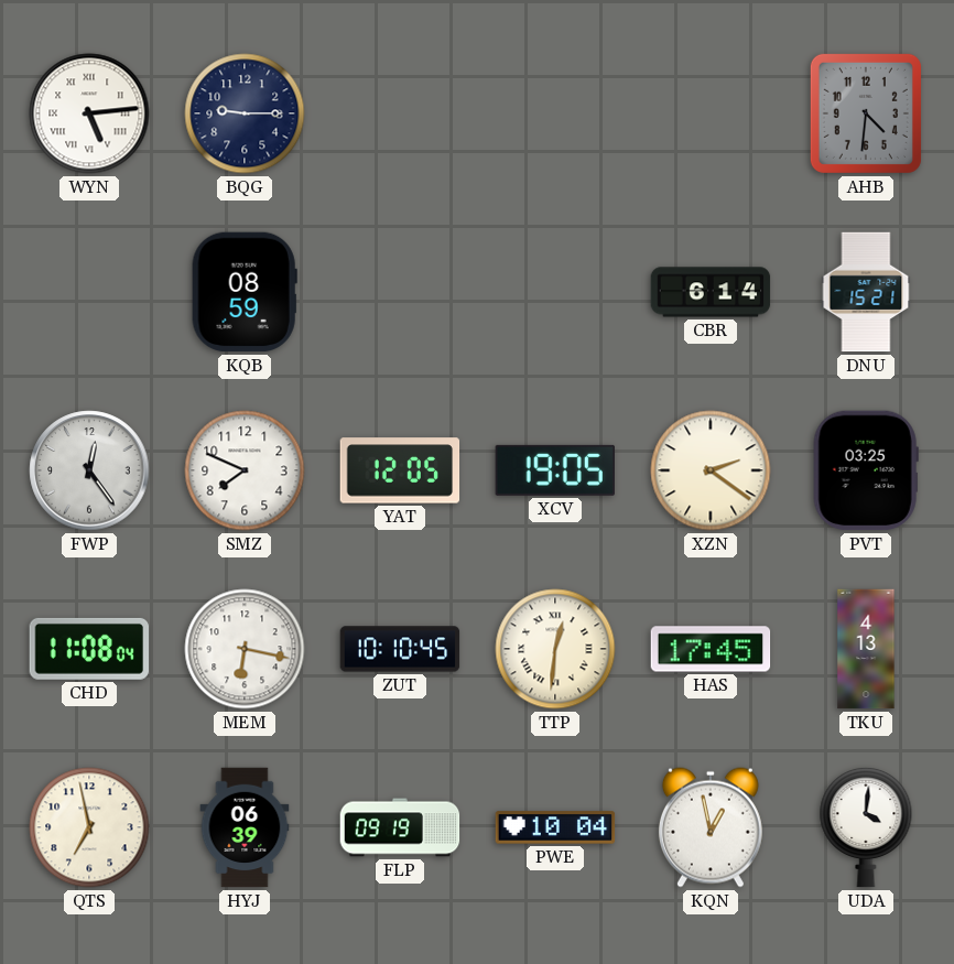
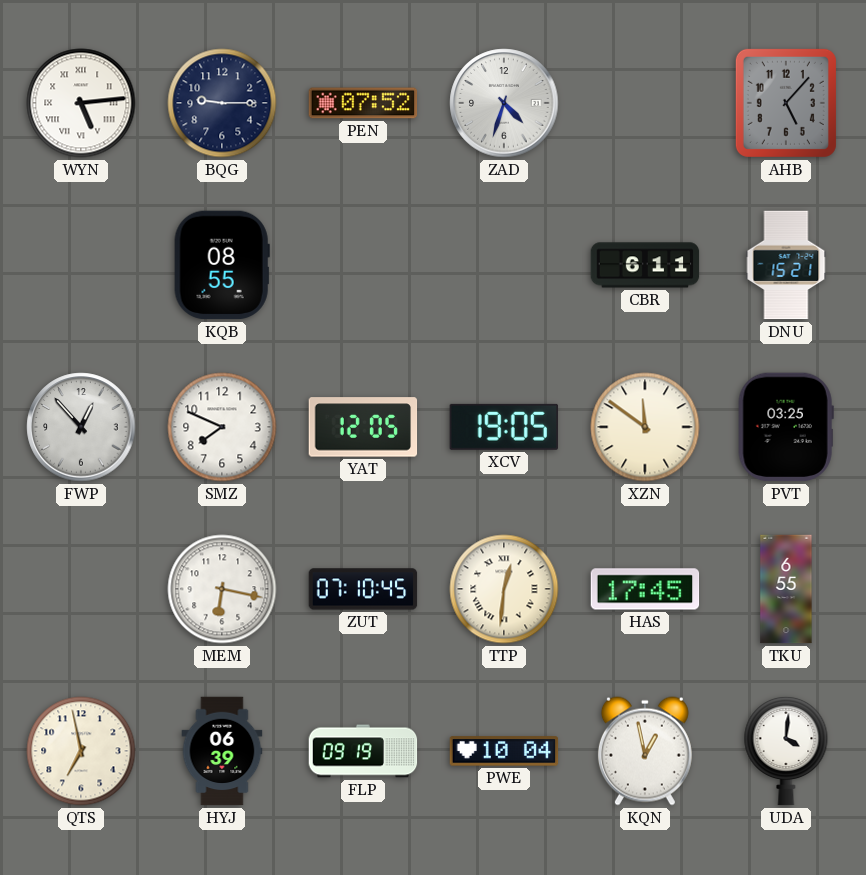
PEN: none -> 07:52 (363, 103)
ZAD: none -> 4:33 (504, 103)
AHB: 4:31 -> 5:07 (786, 103)
KQB: 08:59 -> 08:55 (222, 265)
CBR: 6:14 -> 6:11 (645, 265)
FWP: 12:24 -> 12:53 (81, 427)
XZN: 2:21 -> 11:51 (645, 427)
CHD: 11:08 -> none (88, 649)
ZUT: 10:10 -> 07:10 (363, 589)
TKU: 4:13 -> 6:55 (786, 589)
